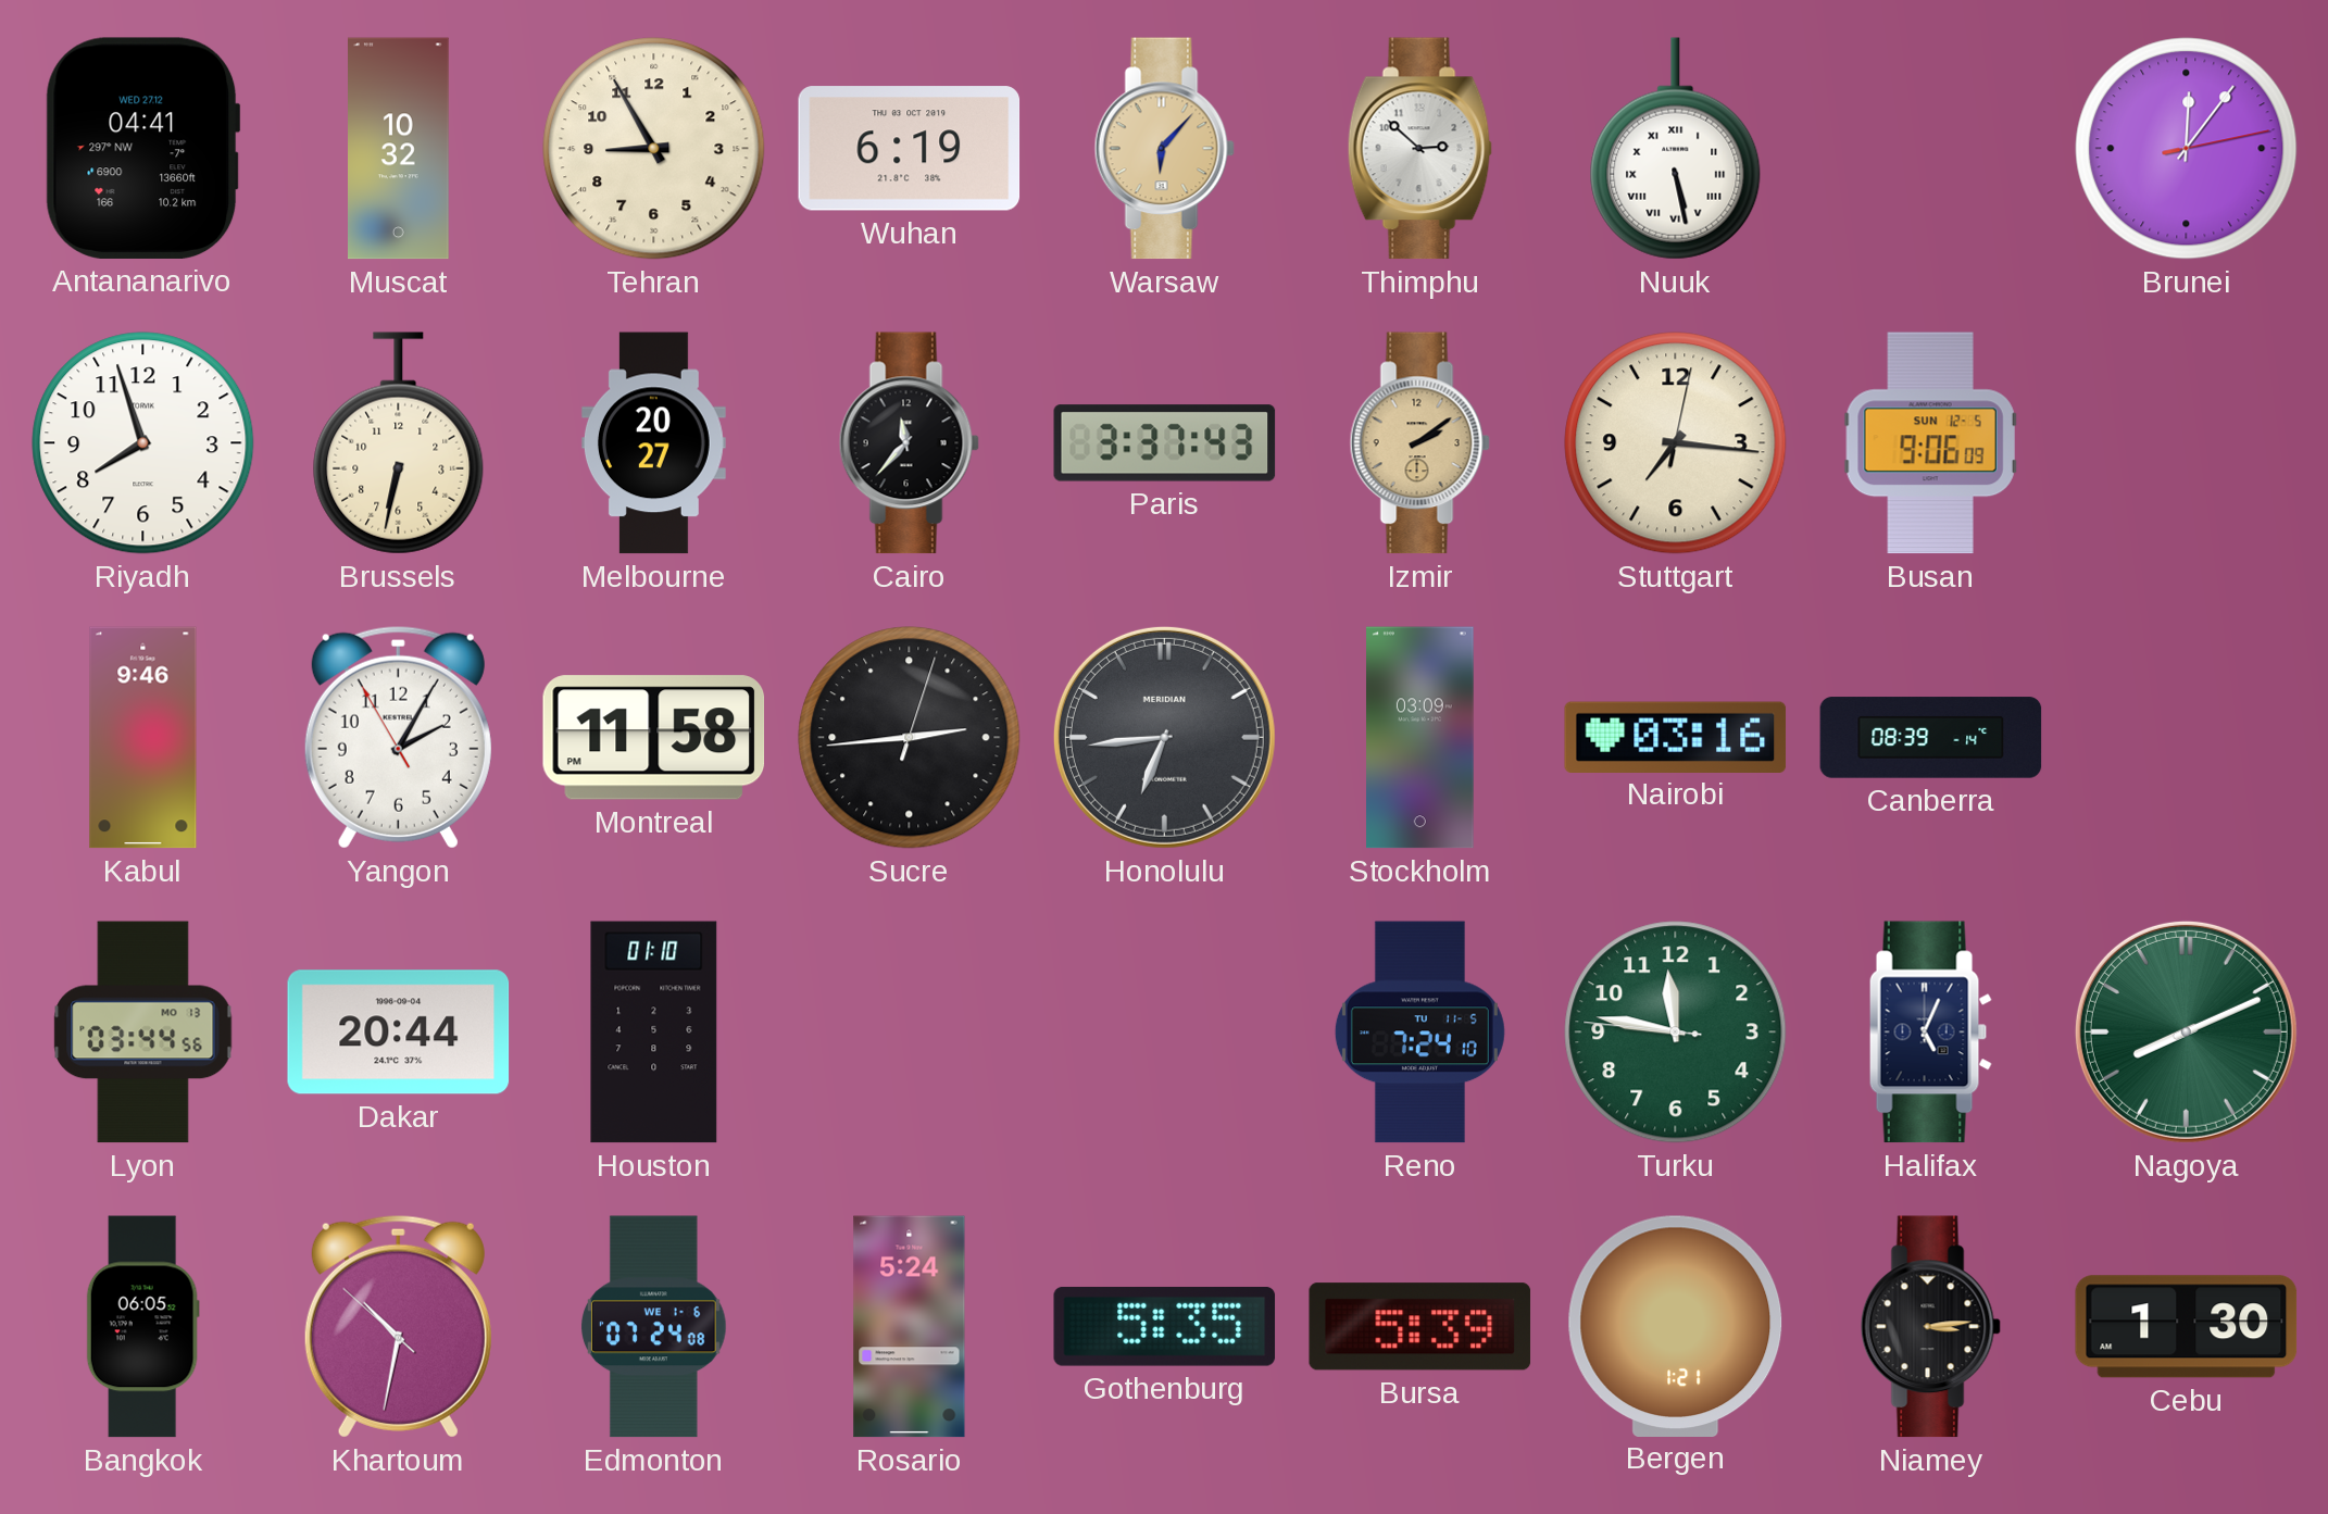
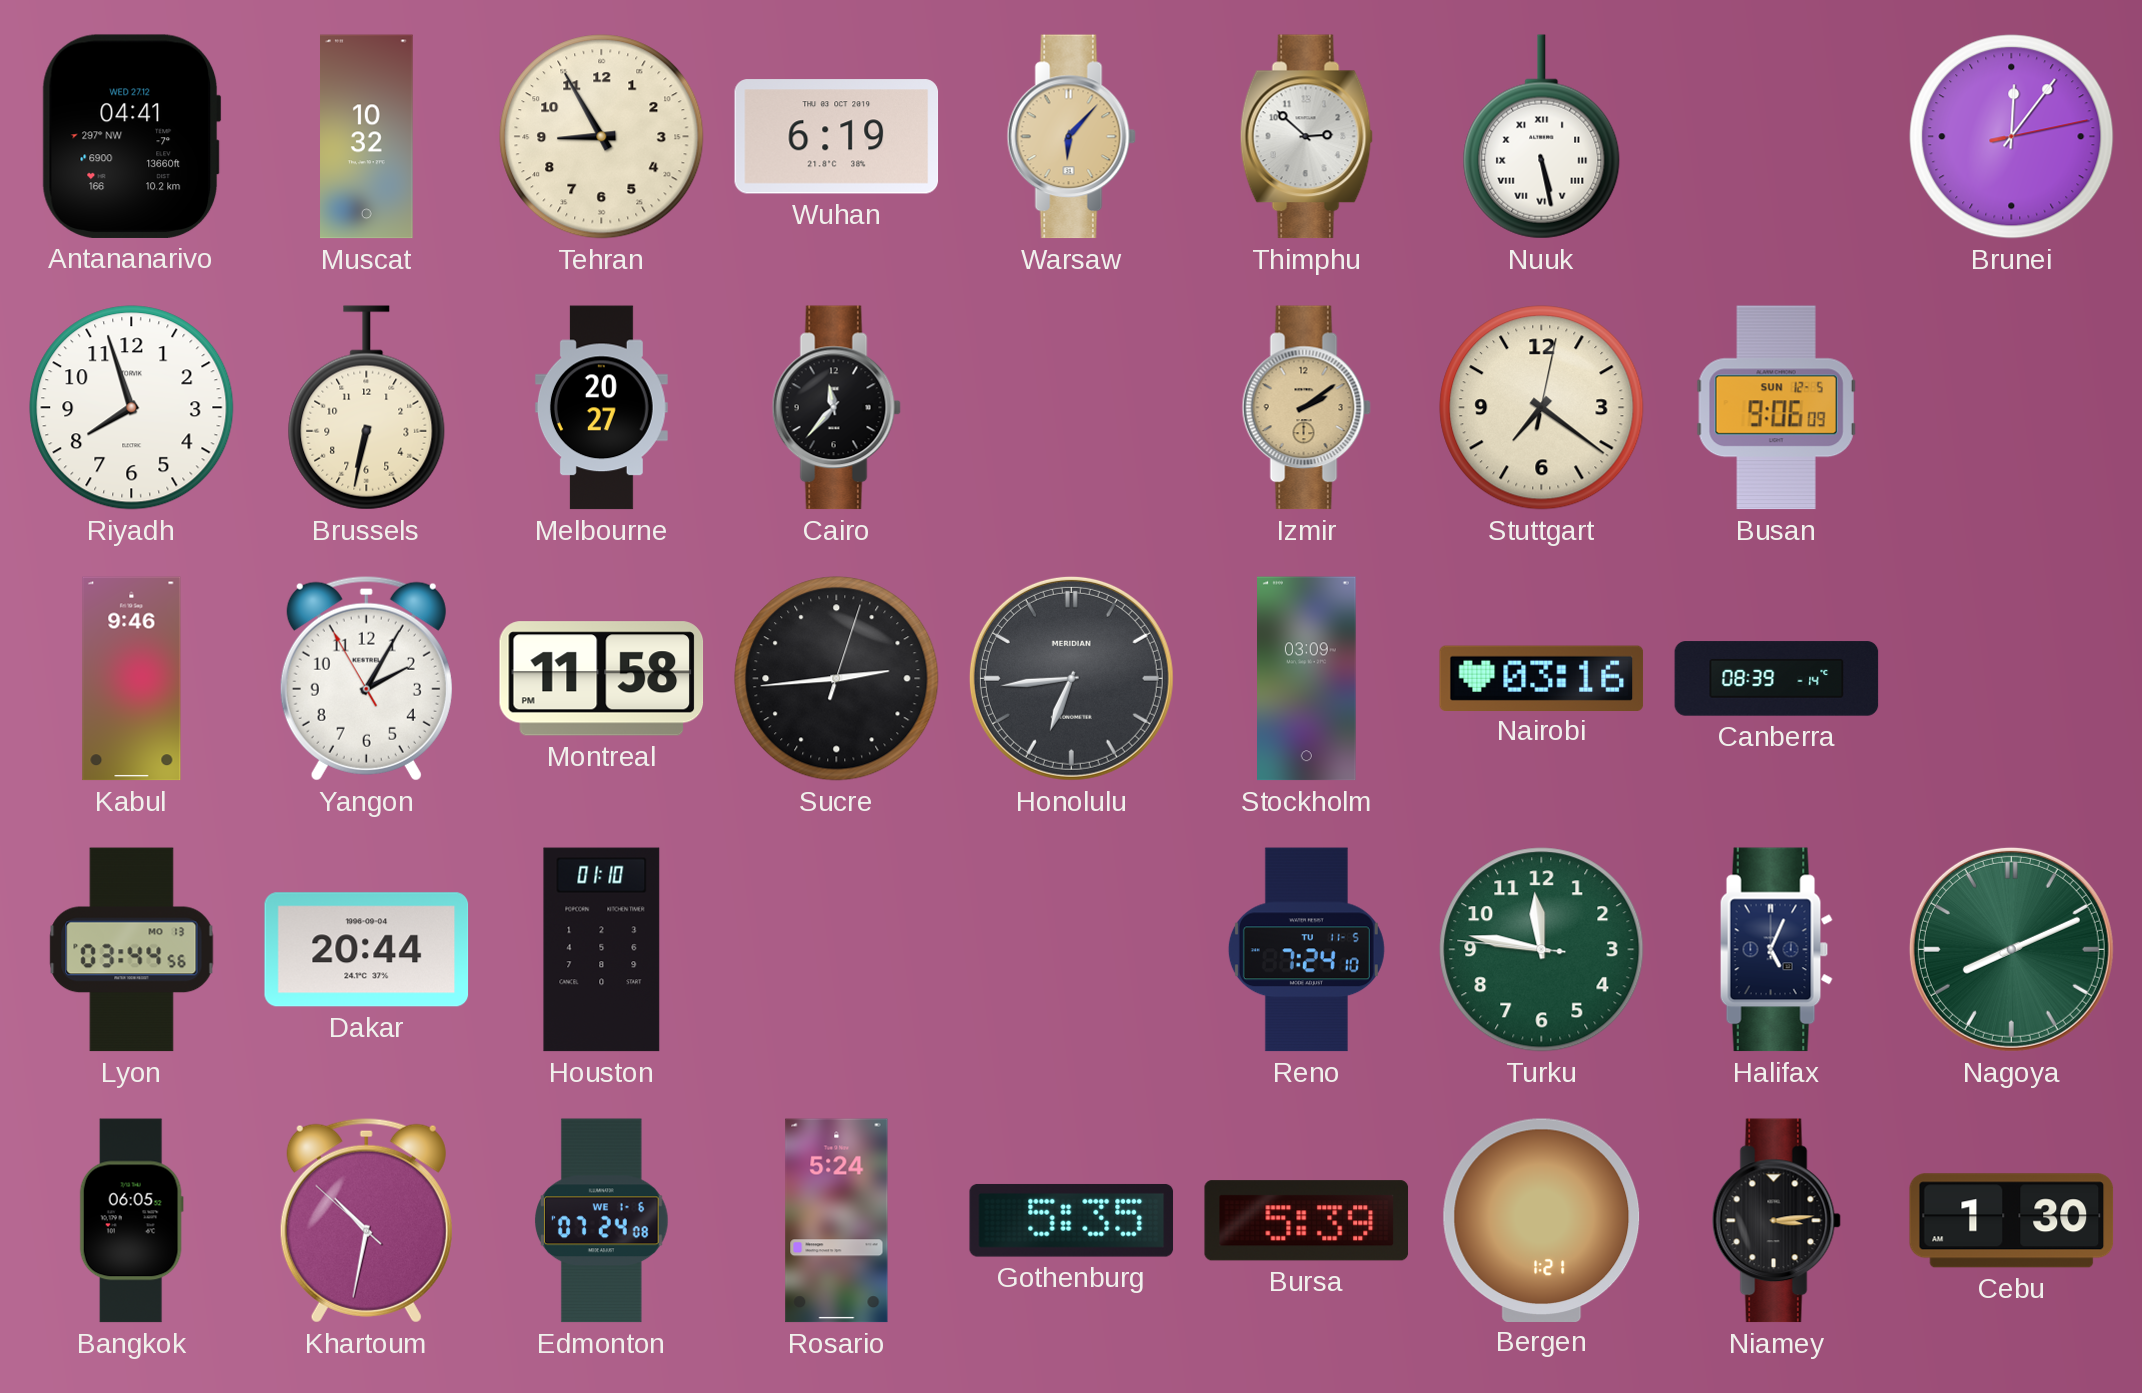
Paris: 3:37 -> none (1165, 443)
Stuttgart: 7:16 -> 7:21 (1542, 408)
